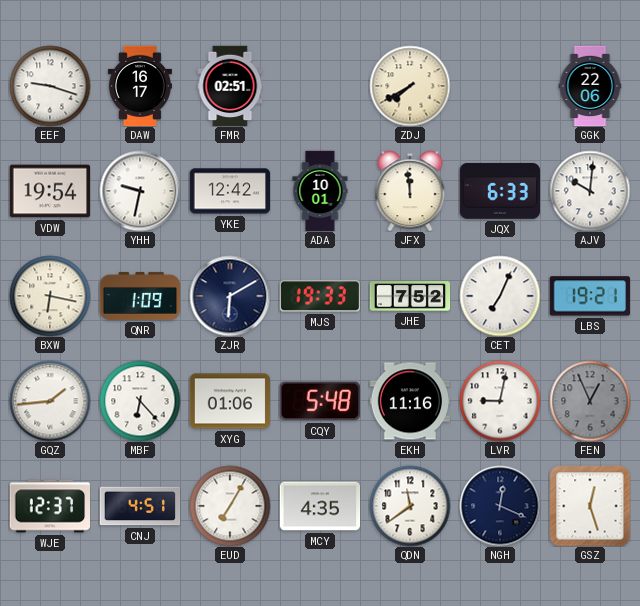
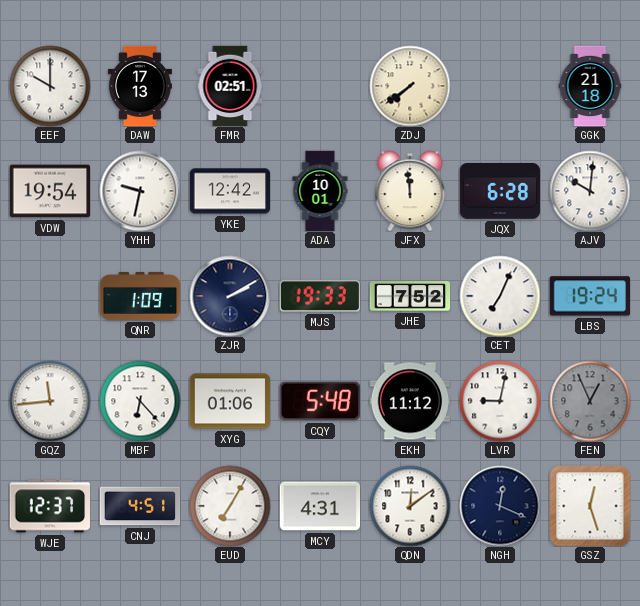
EEF: 9:18 -> 10:00 (50, 86)
DAW: 16:17 -> 17:13 (140, 86)
ZDJ: 7:40 -> 7:39 (410, 86)
GGK: 22:06 -> 21:18 (590, 86)
JQX: 6:33 -> 6:28 (499, 191)
BXW: 6:17 -> none (50, 296)
ZJR: 6:10 -> 2:10 (230, 296)
LBS: 19:21 -> 19:24 (589, 296)
GQZ: 1:44 -> 11:44 (50, 401)
EKH: 11:16 -> 11:12 (410, 401)
MCY: 4:35 -> 4:31 (320, 506)
QDN: 11:39 -> 12:09 (410, 506)
